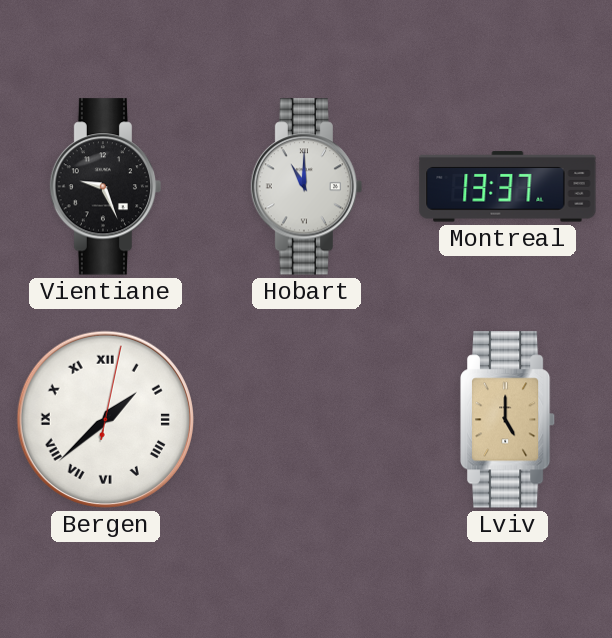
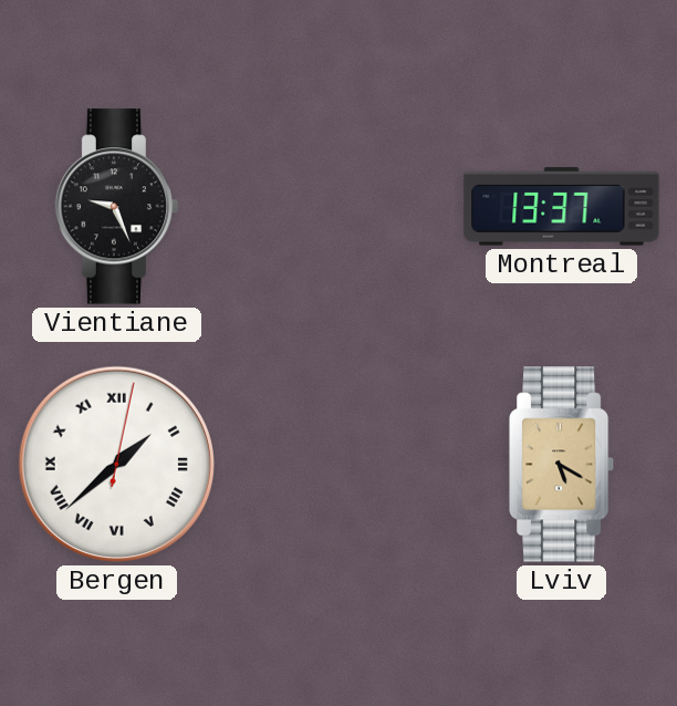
Hobart: 11:00 -> none (307, 187)
Lviv: 5:00 -> 5:20 (562, 465)
